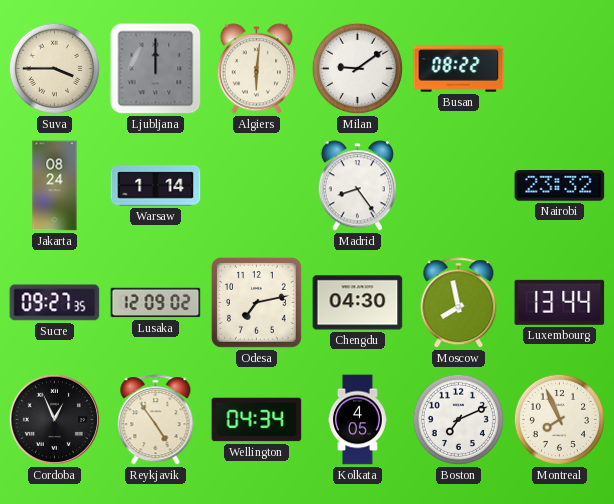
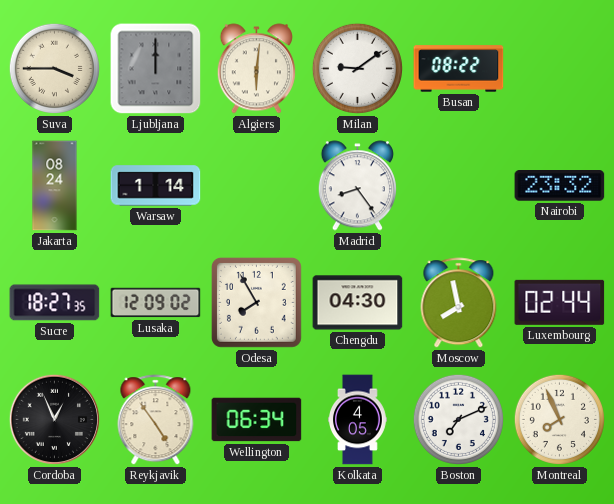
Sucre: 09:27 -> 18:27 (55, 303)
Odesa: 7:13 -> 7:55 (256, 302)
Luxembourg: 13:44 -> 02:44 (560, 302)
Wellington: 04:34 -> 06:34 (257, 420)
